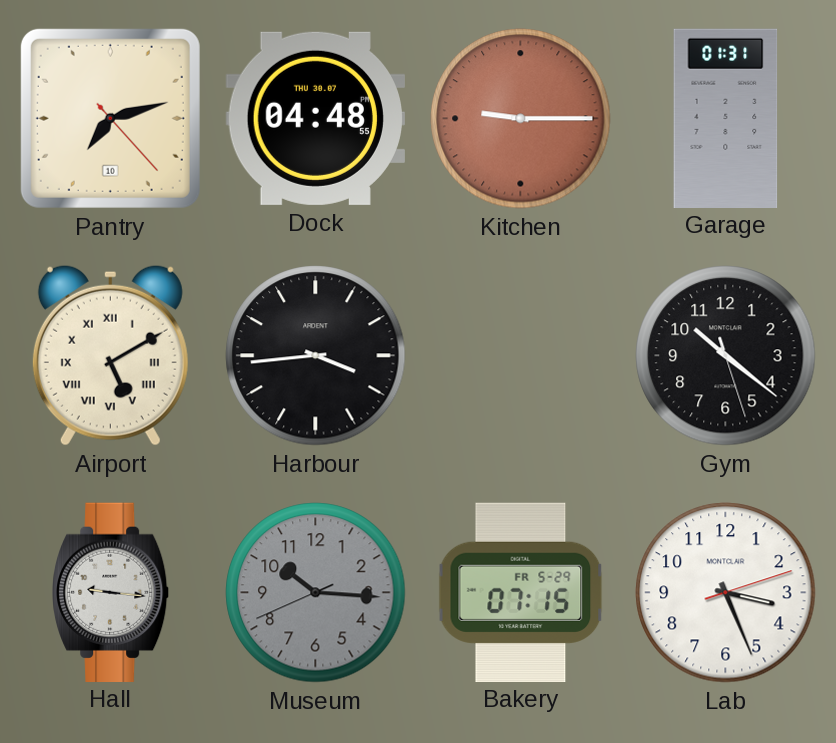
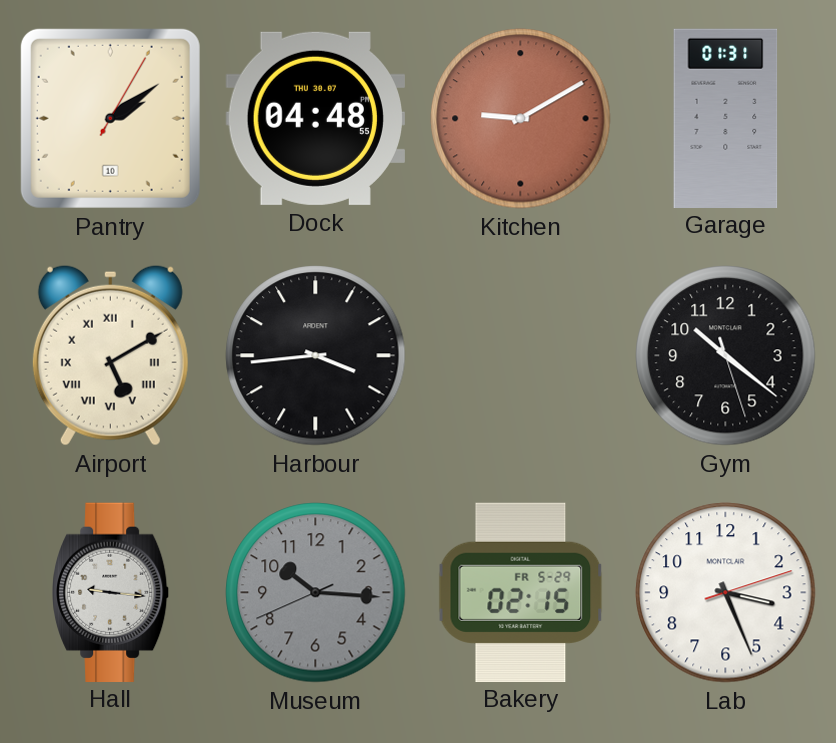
Pantry: 7:12 -> 2:09 (110, 118)
Kitchen: 9:15 -> 9:10 (521, 119)
Bakery: 07:15 -> 02:15 (521, 592)
